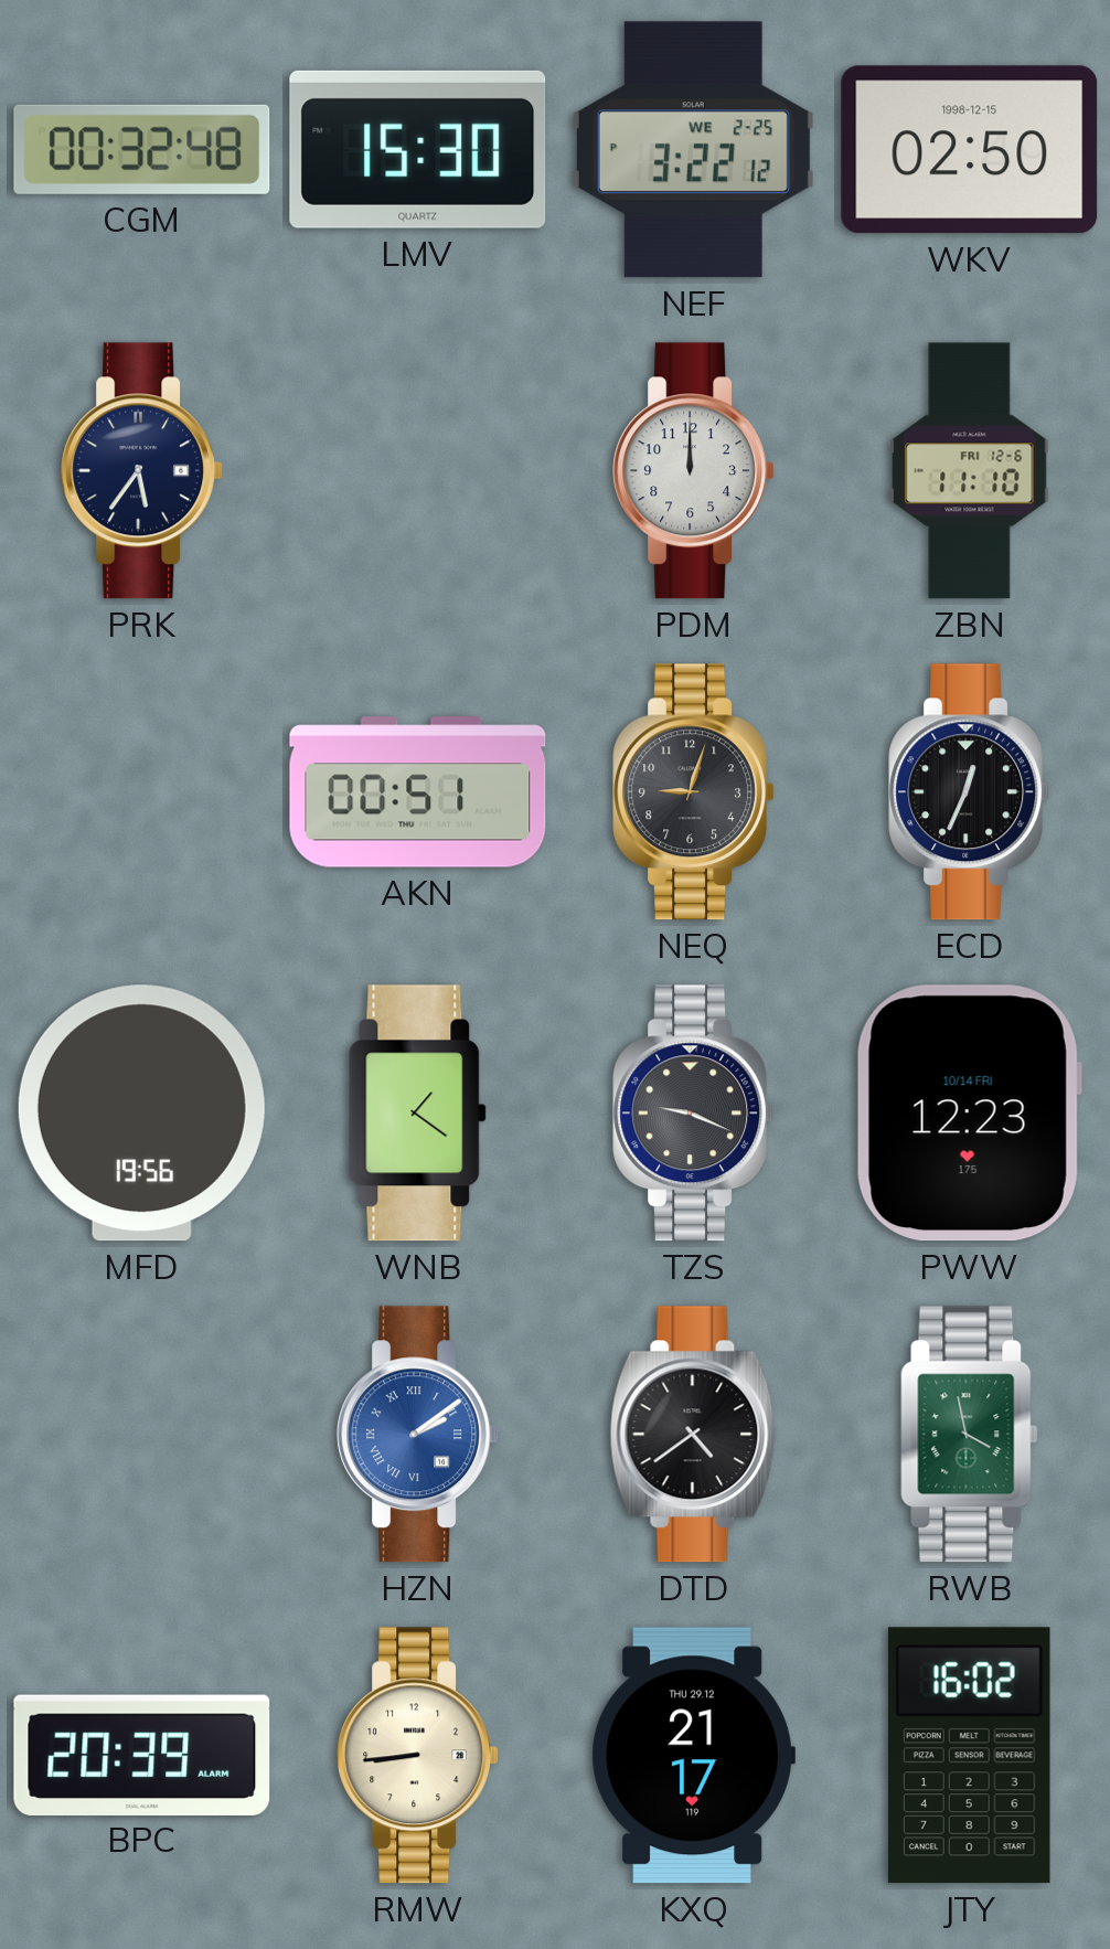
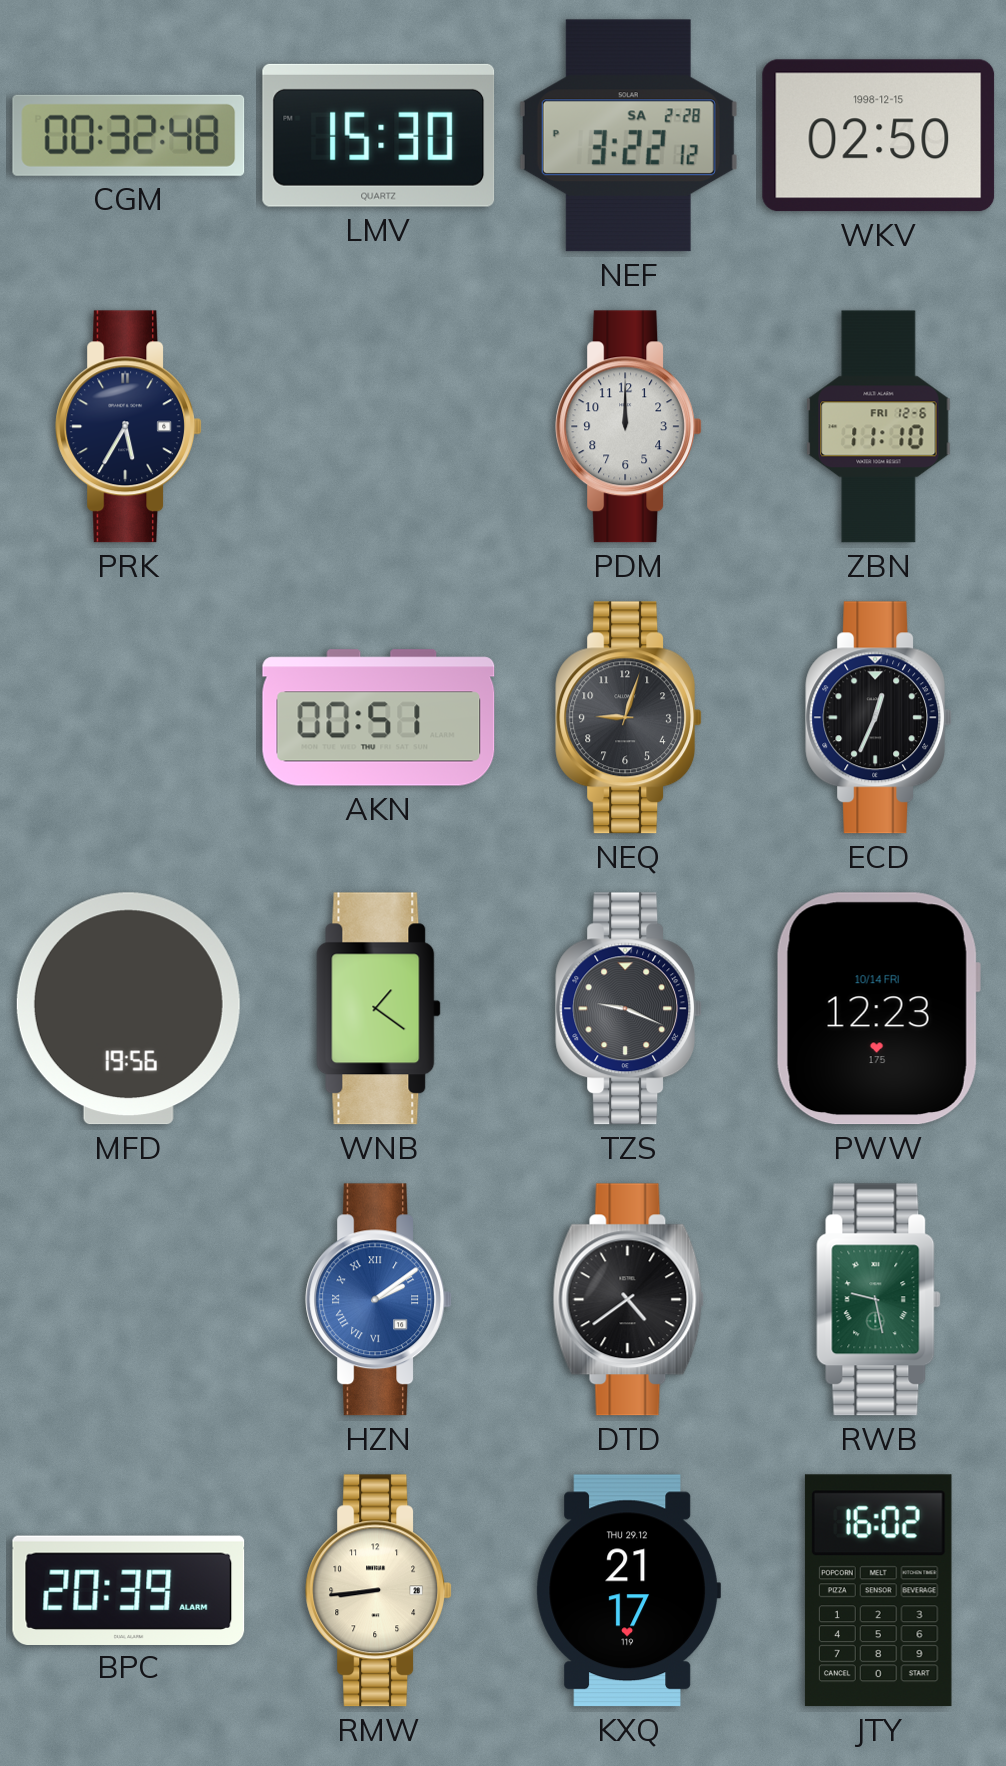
NEF date: WE 2-25 -> SA 2-28 (628, 136)
PRK: 5:36 -> 5:35 (129, 427)
RWB: 3:58 -> 9:28 (879, 1300)
